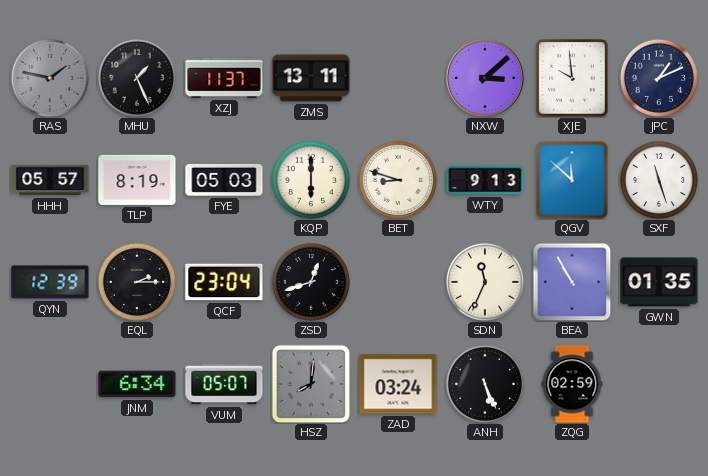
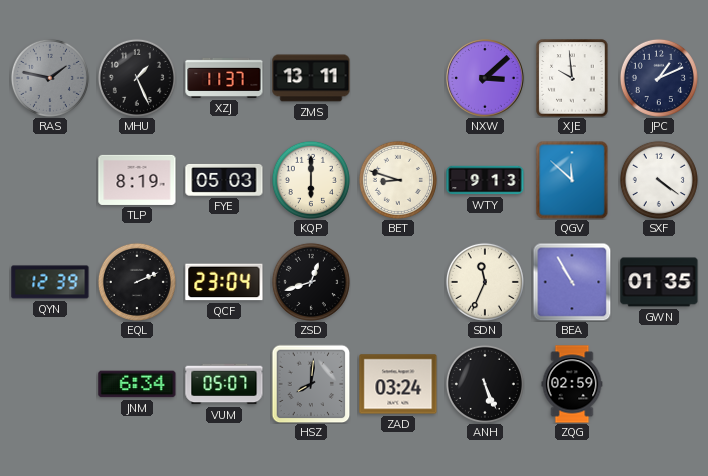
HHH: 05:57 -> none (50, 180)
SXF: 11:27 -> 4:21 (659, 180)
EQL: 2:15 -> 2:11 (137, 282)
